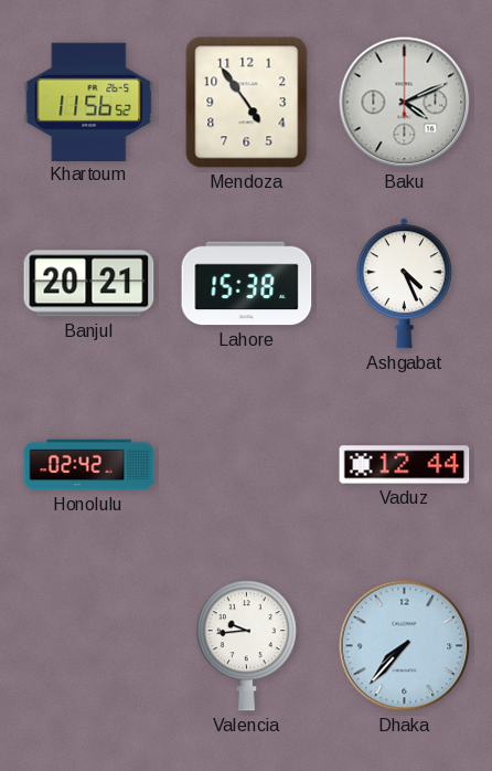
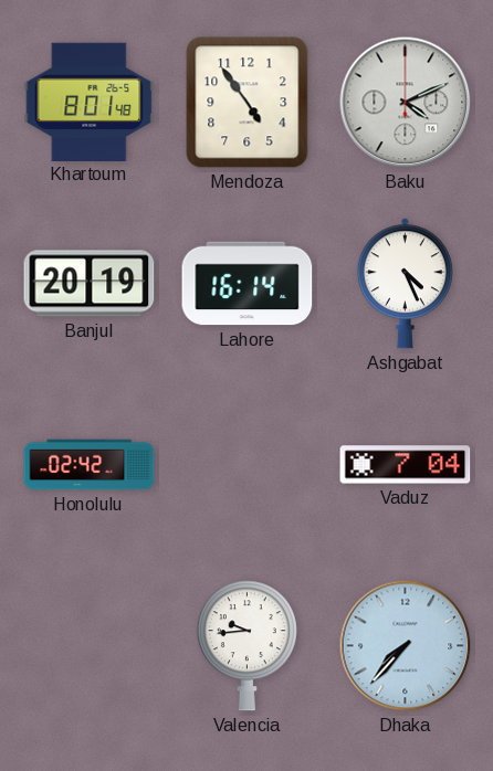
Khartoum: 11:56 -> 8:01 (90, 102)
Banjul: 20:21 -> 20:19 (90, 284)
Lahore: 15:38 -> 16:14 (248, 284)
Vaduz: 12:44 -> 7:04 (406, 465)
